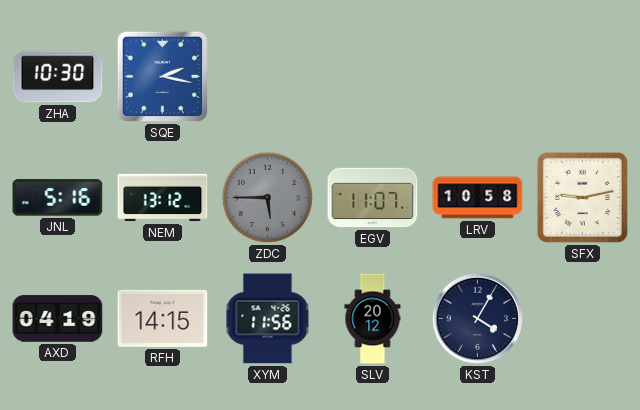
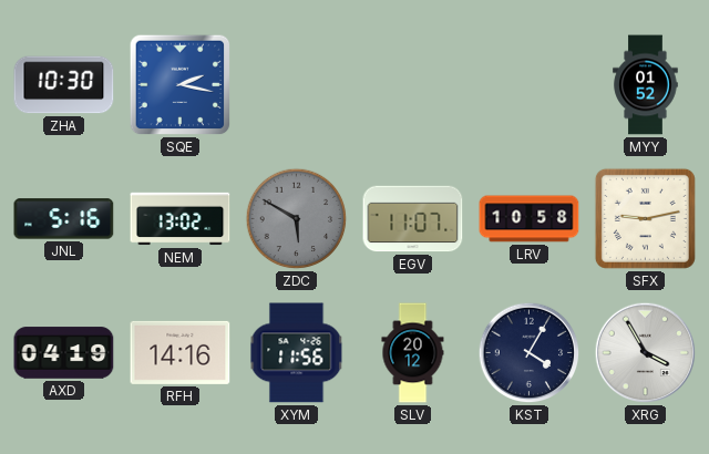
MYY: none -> 01:52 (646, 85)
NEM: 13:12 -> 13:02 (181, 219)
ZDC: 5:45 -> 5:50 (297, 219)
RFH: 14:15 -> 14:16 (181, 352)
XRG: none -> 3:55 (646, 353)
